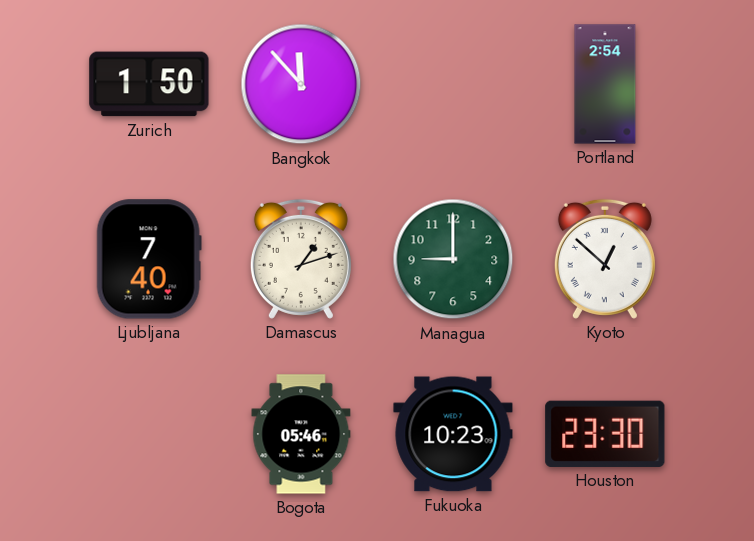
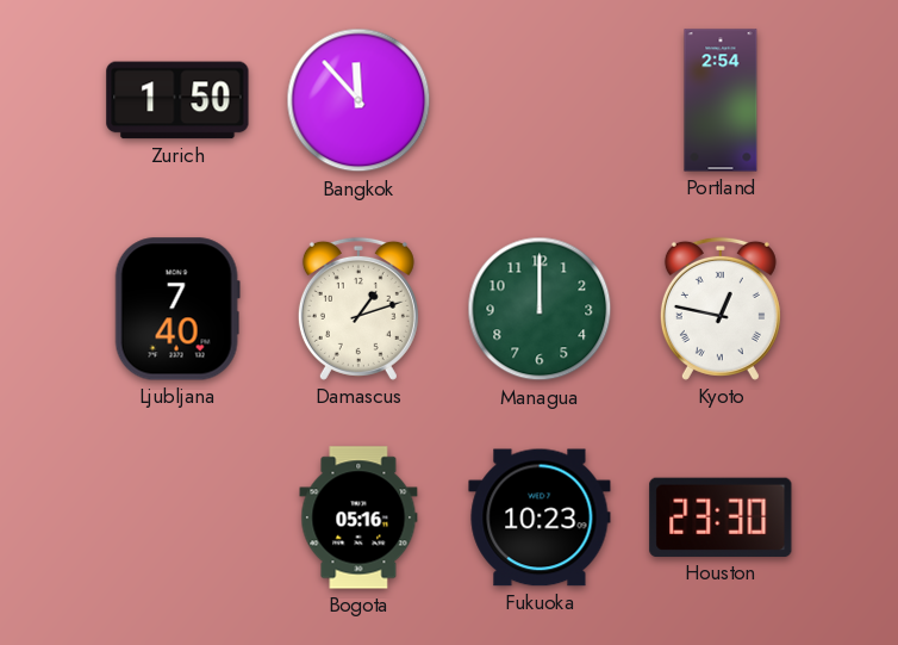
Managua: 9:00 -> 12:00 (540, 309)
Kyoto: 12:52 -> 12:47 (721, 309)
Bogota: 05:46 -> 05:16 (358, 517)
